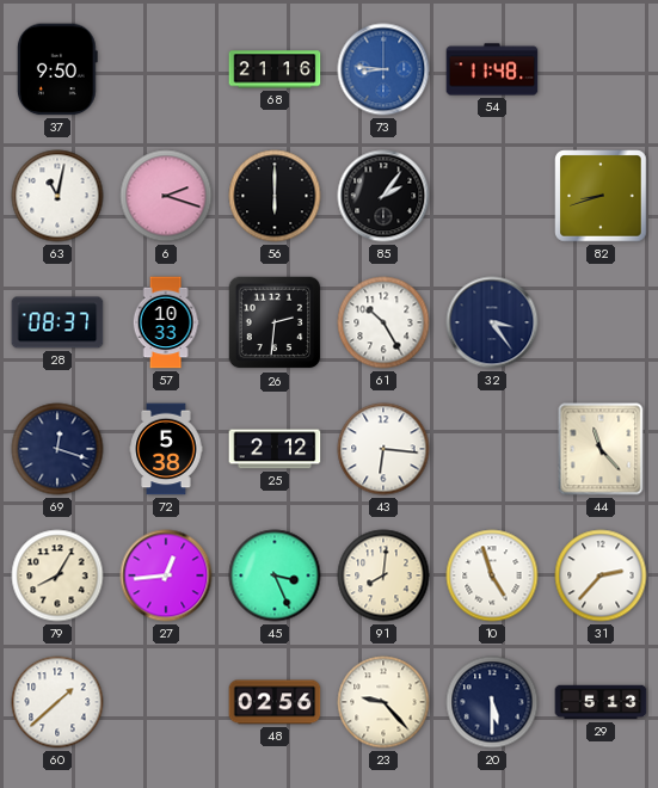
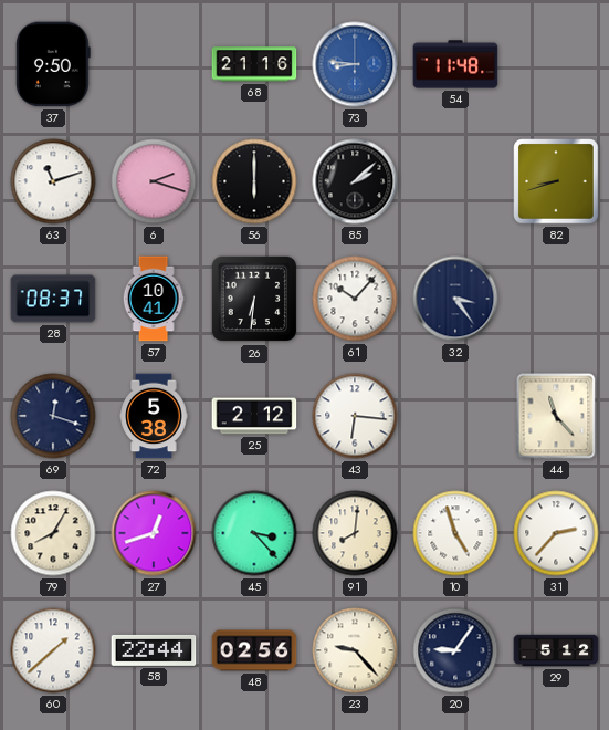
63: 11:02 -> 11:12 (53, 181)
85: 2:06 -> 2:08 (355, 181)
57: 10:33 -> 10:41 (154, 299)
26: 2:31 -> 6:31 (254, 299)
61: 10:25 -> 10:07 (355, 299)
27: 12:44 -> 12:42 (154, 533)
45: 3:26 -> 3:23 (254, 533)
58: none -> 22:44 (154, 650)
20: 5:30 -> 9:06 (455, 650)
29: 5:13 -> 5:12 (556, 650)
